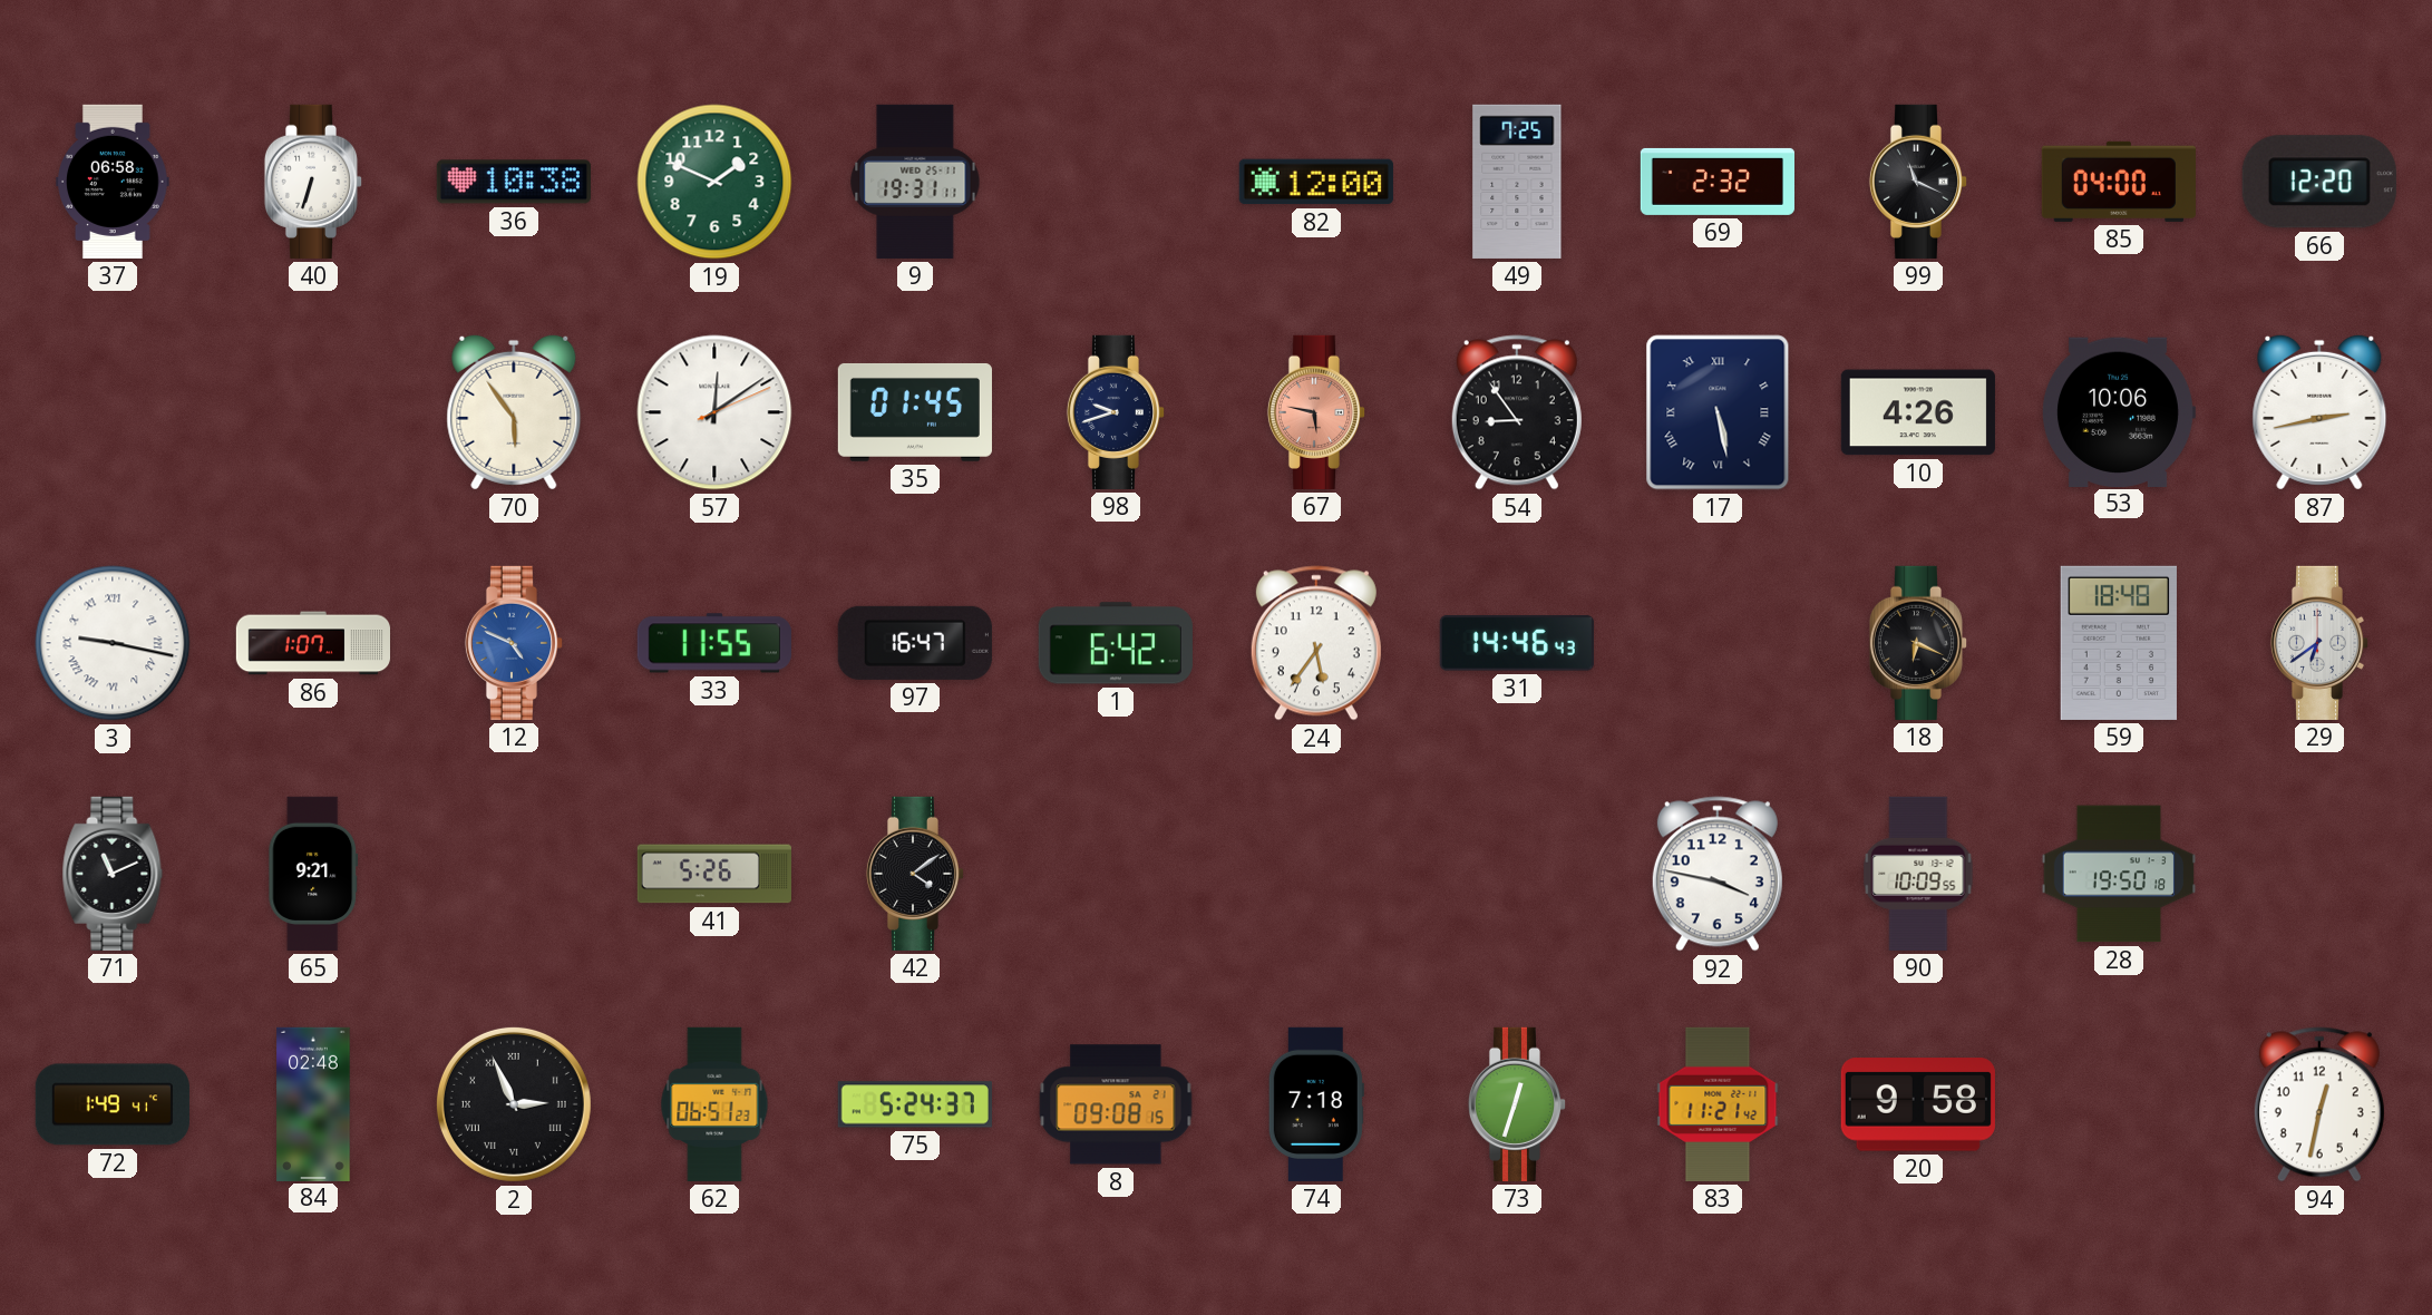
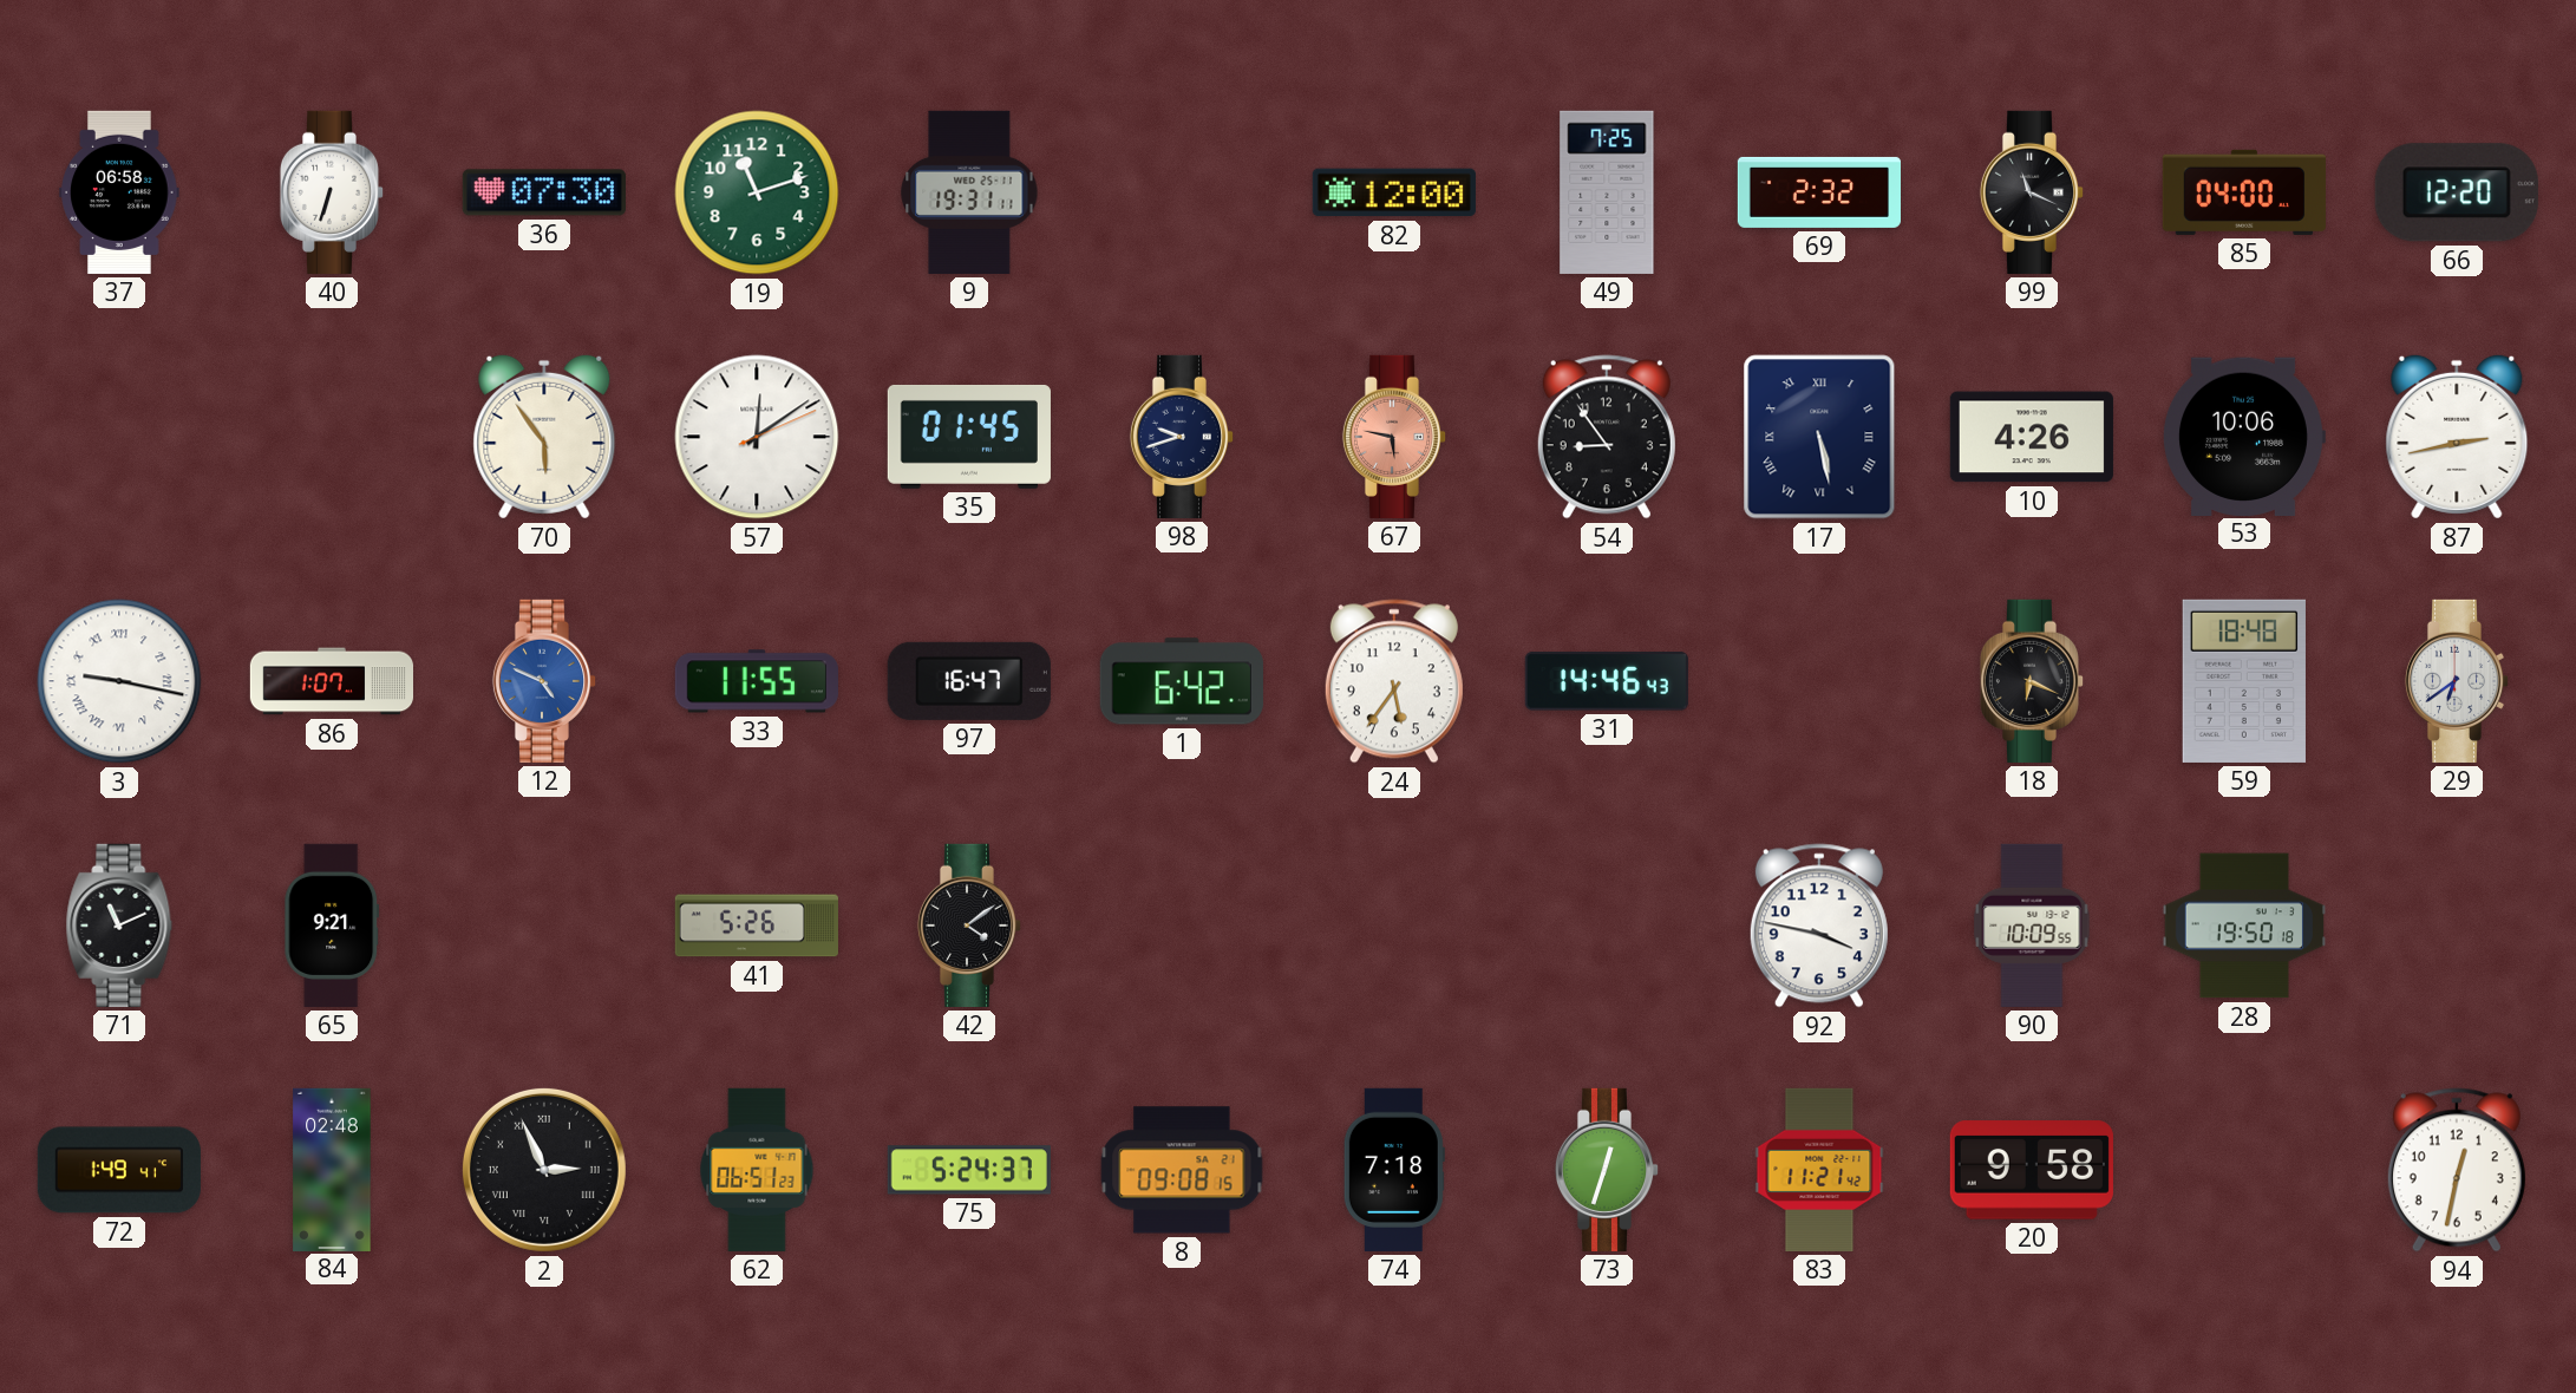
36: 10:38 -> 07:30 (544, 192)
19: 1:49 -> 11:12 (757, 192)
